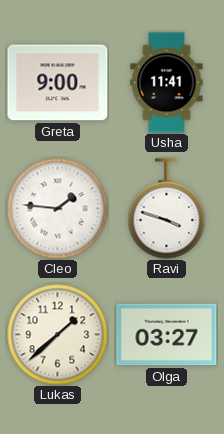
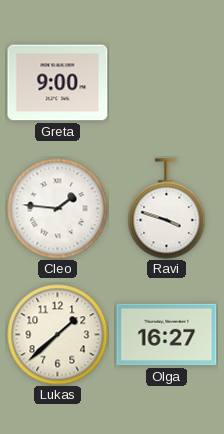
Usha: 11:41 -> none (167, 83)
Olga: 03:27 -> 16:27 (167, 335)
